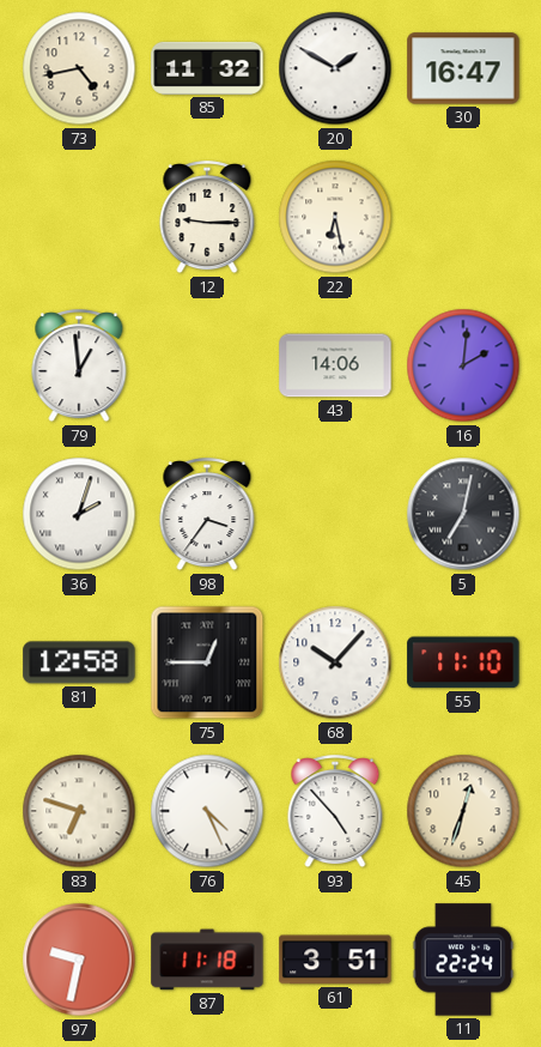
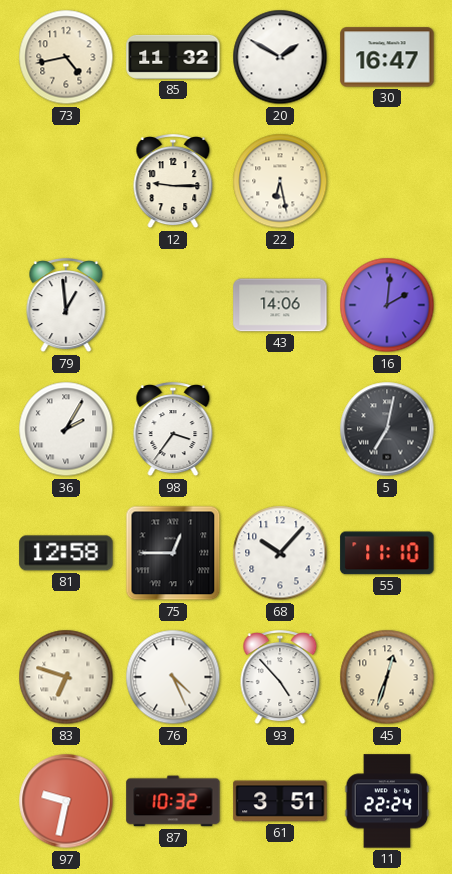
36: 2:03 -> 2:05 (66, 429)
87: 11:18 -> 10:32 (173, 801)
